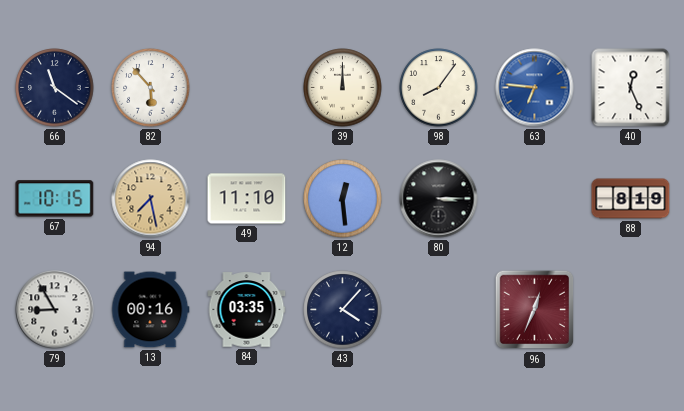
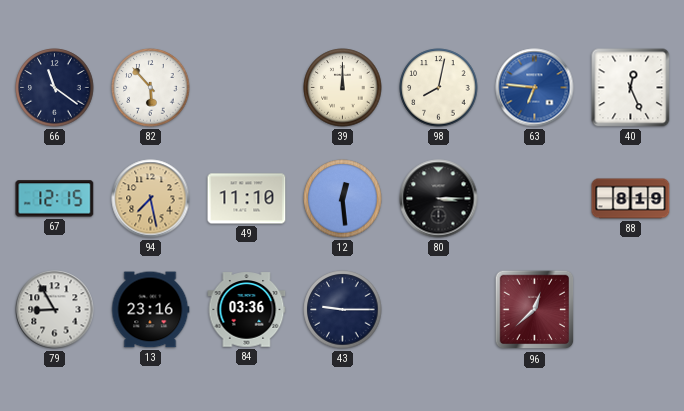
98: 8:06 -> 8:02 (439, 88)
67: 10:15 -> 12:15 (55, 199)
13: 00:16 -> 23:16 (150, 310)
84: 03:35 -> 03:36 (247, 310)
43: 4:07 -> 9:15 (343, 310)
96: 12:34 -> 12:38 (535, 310)
